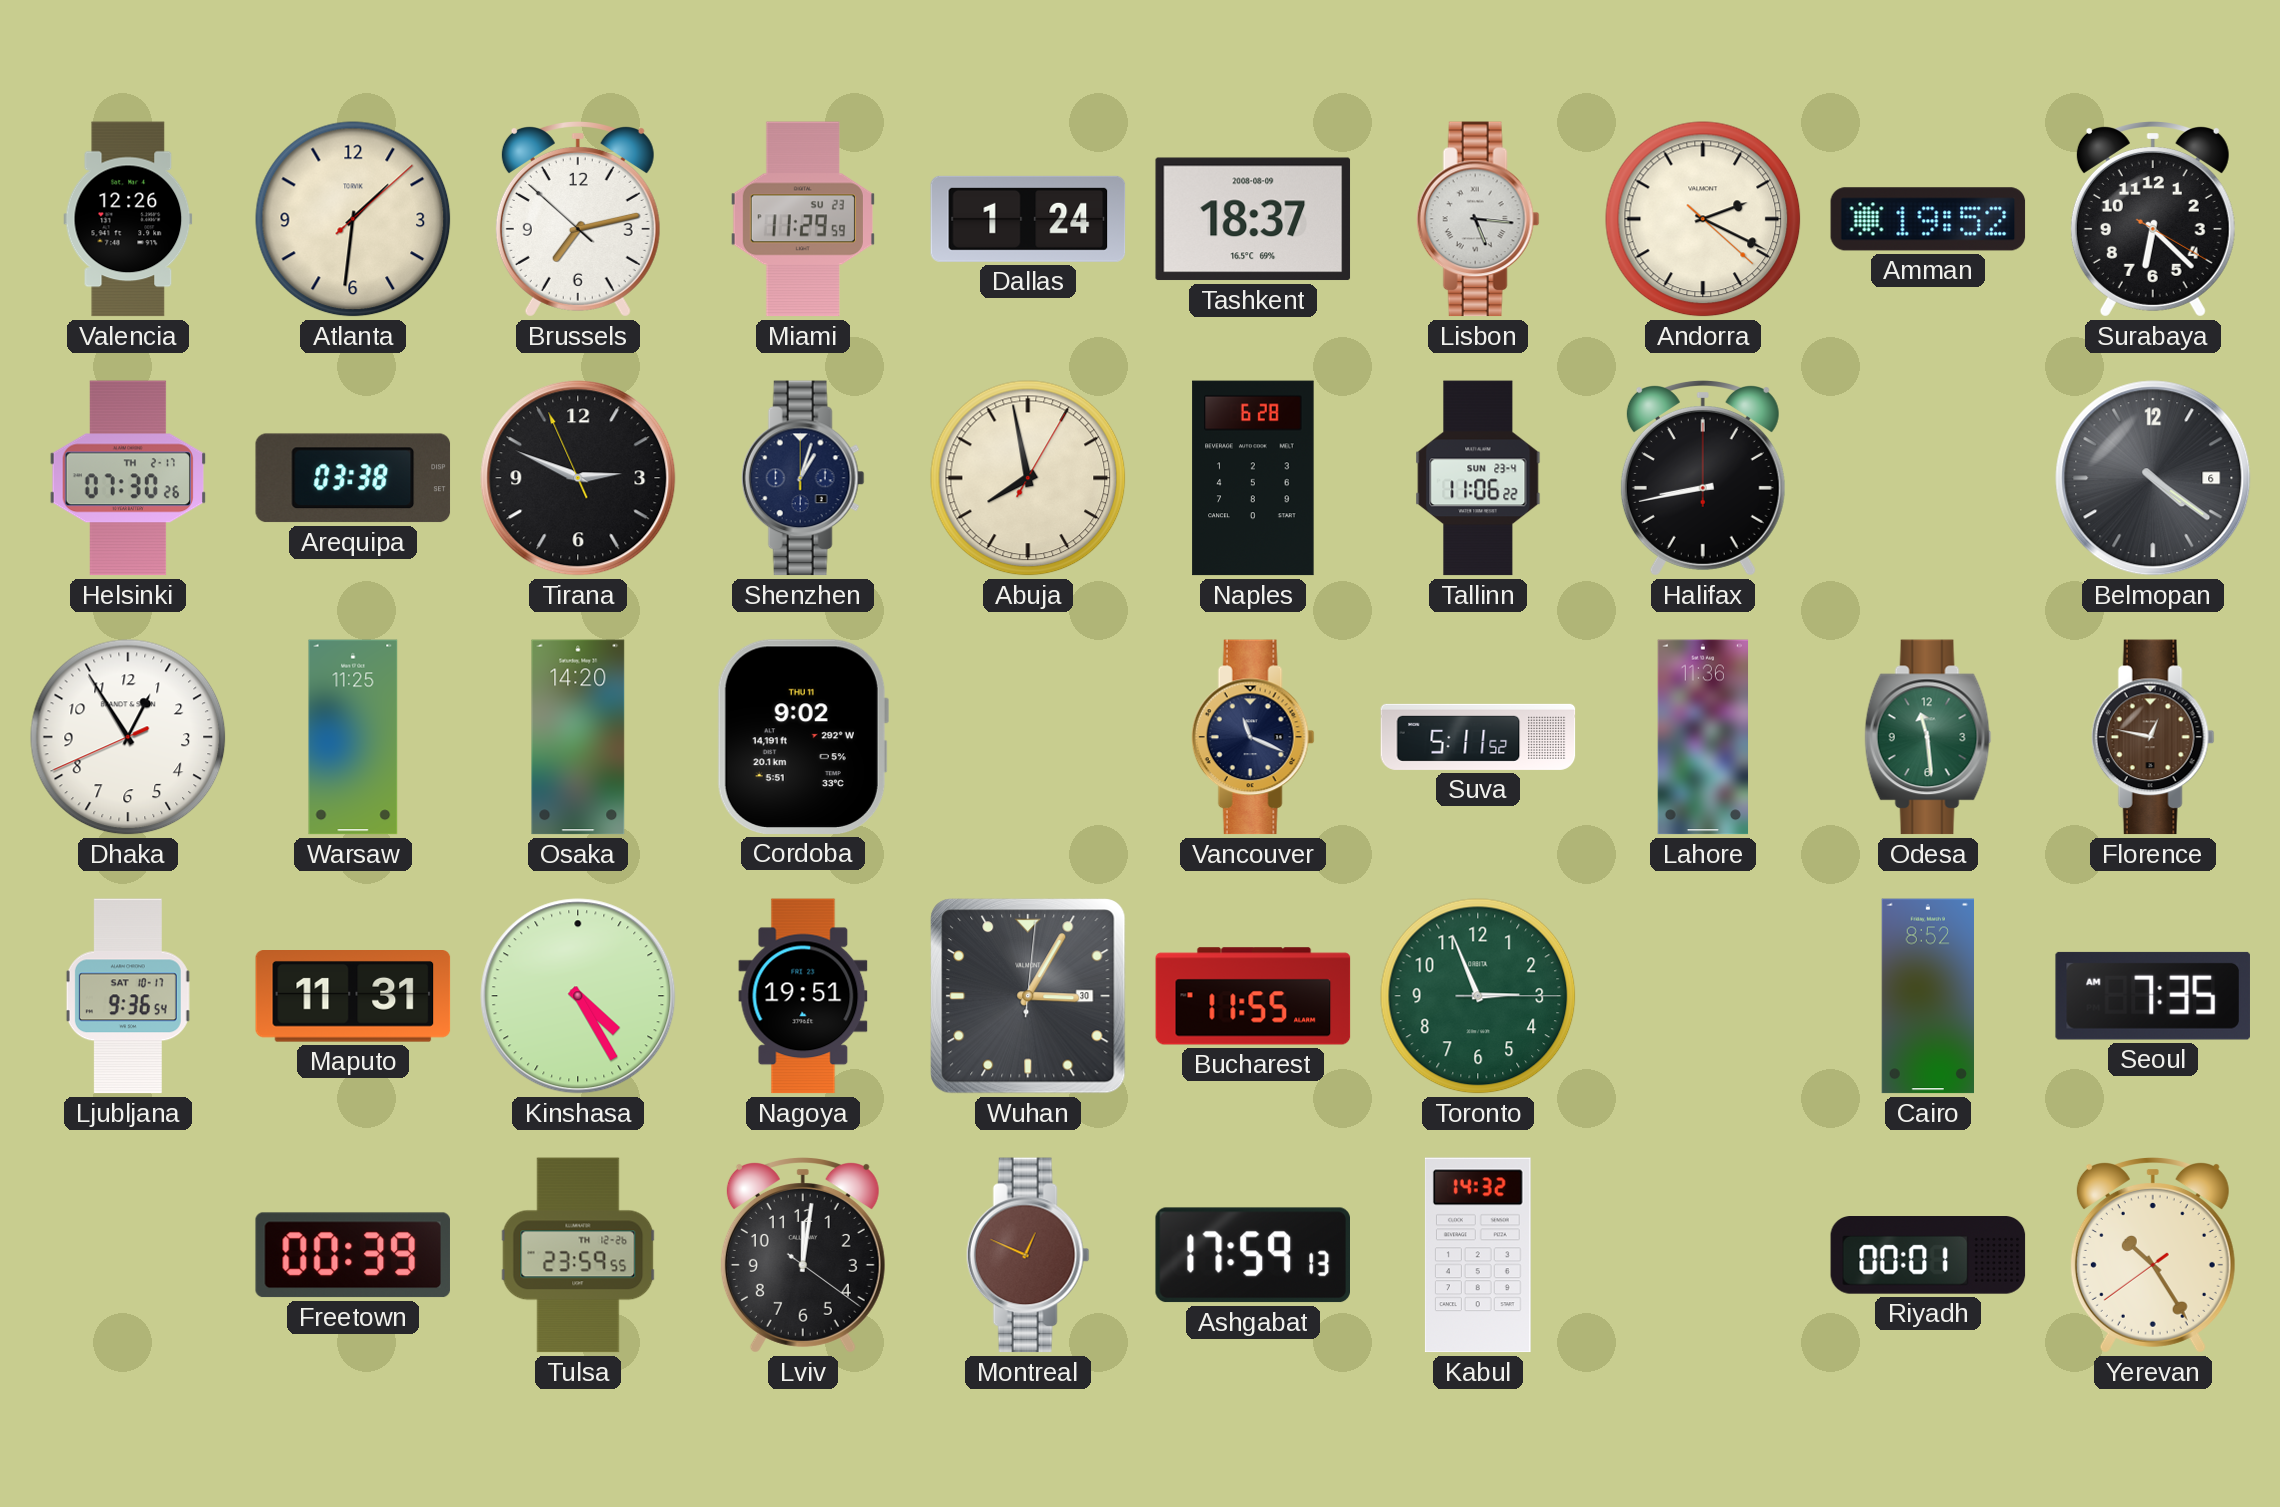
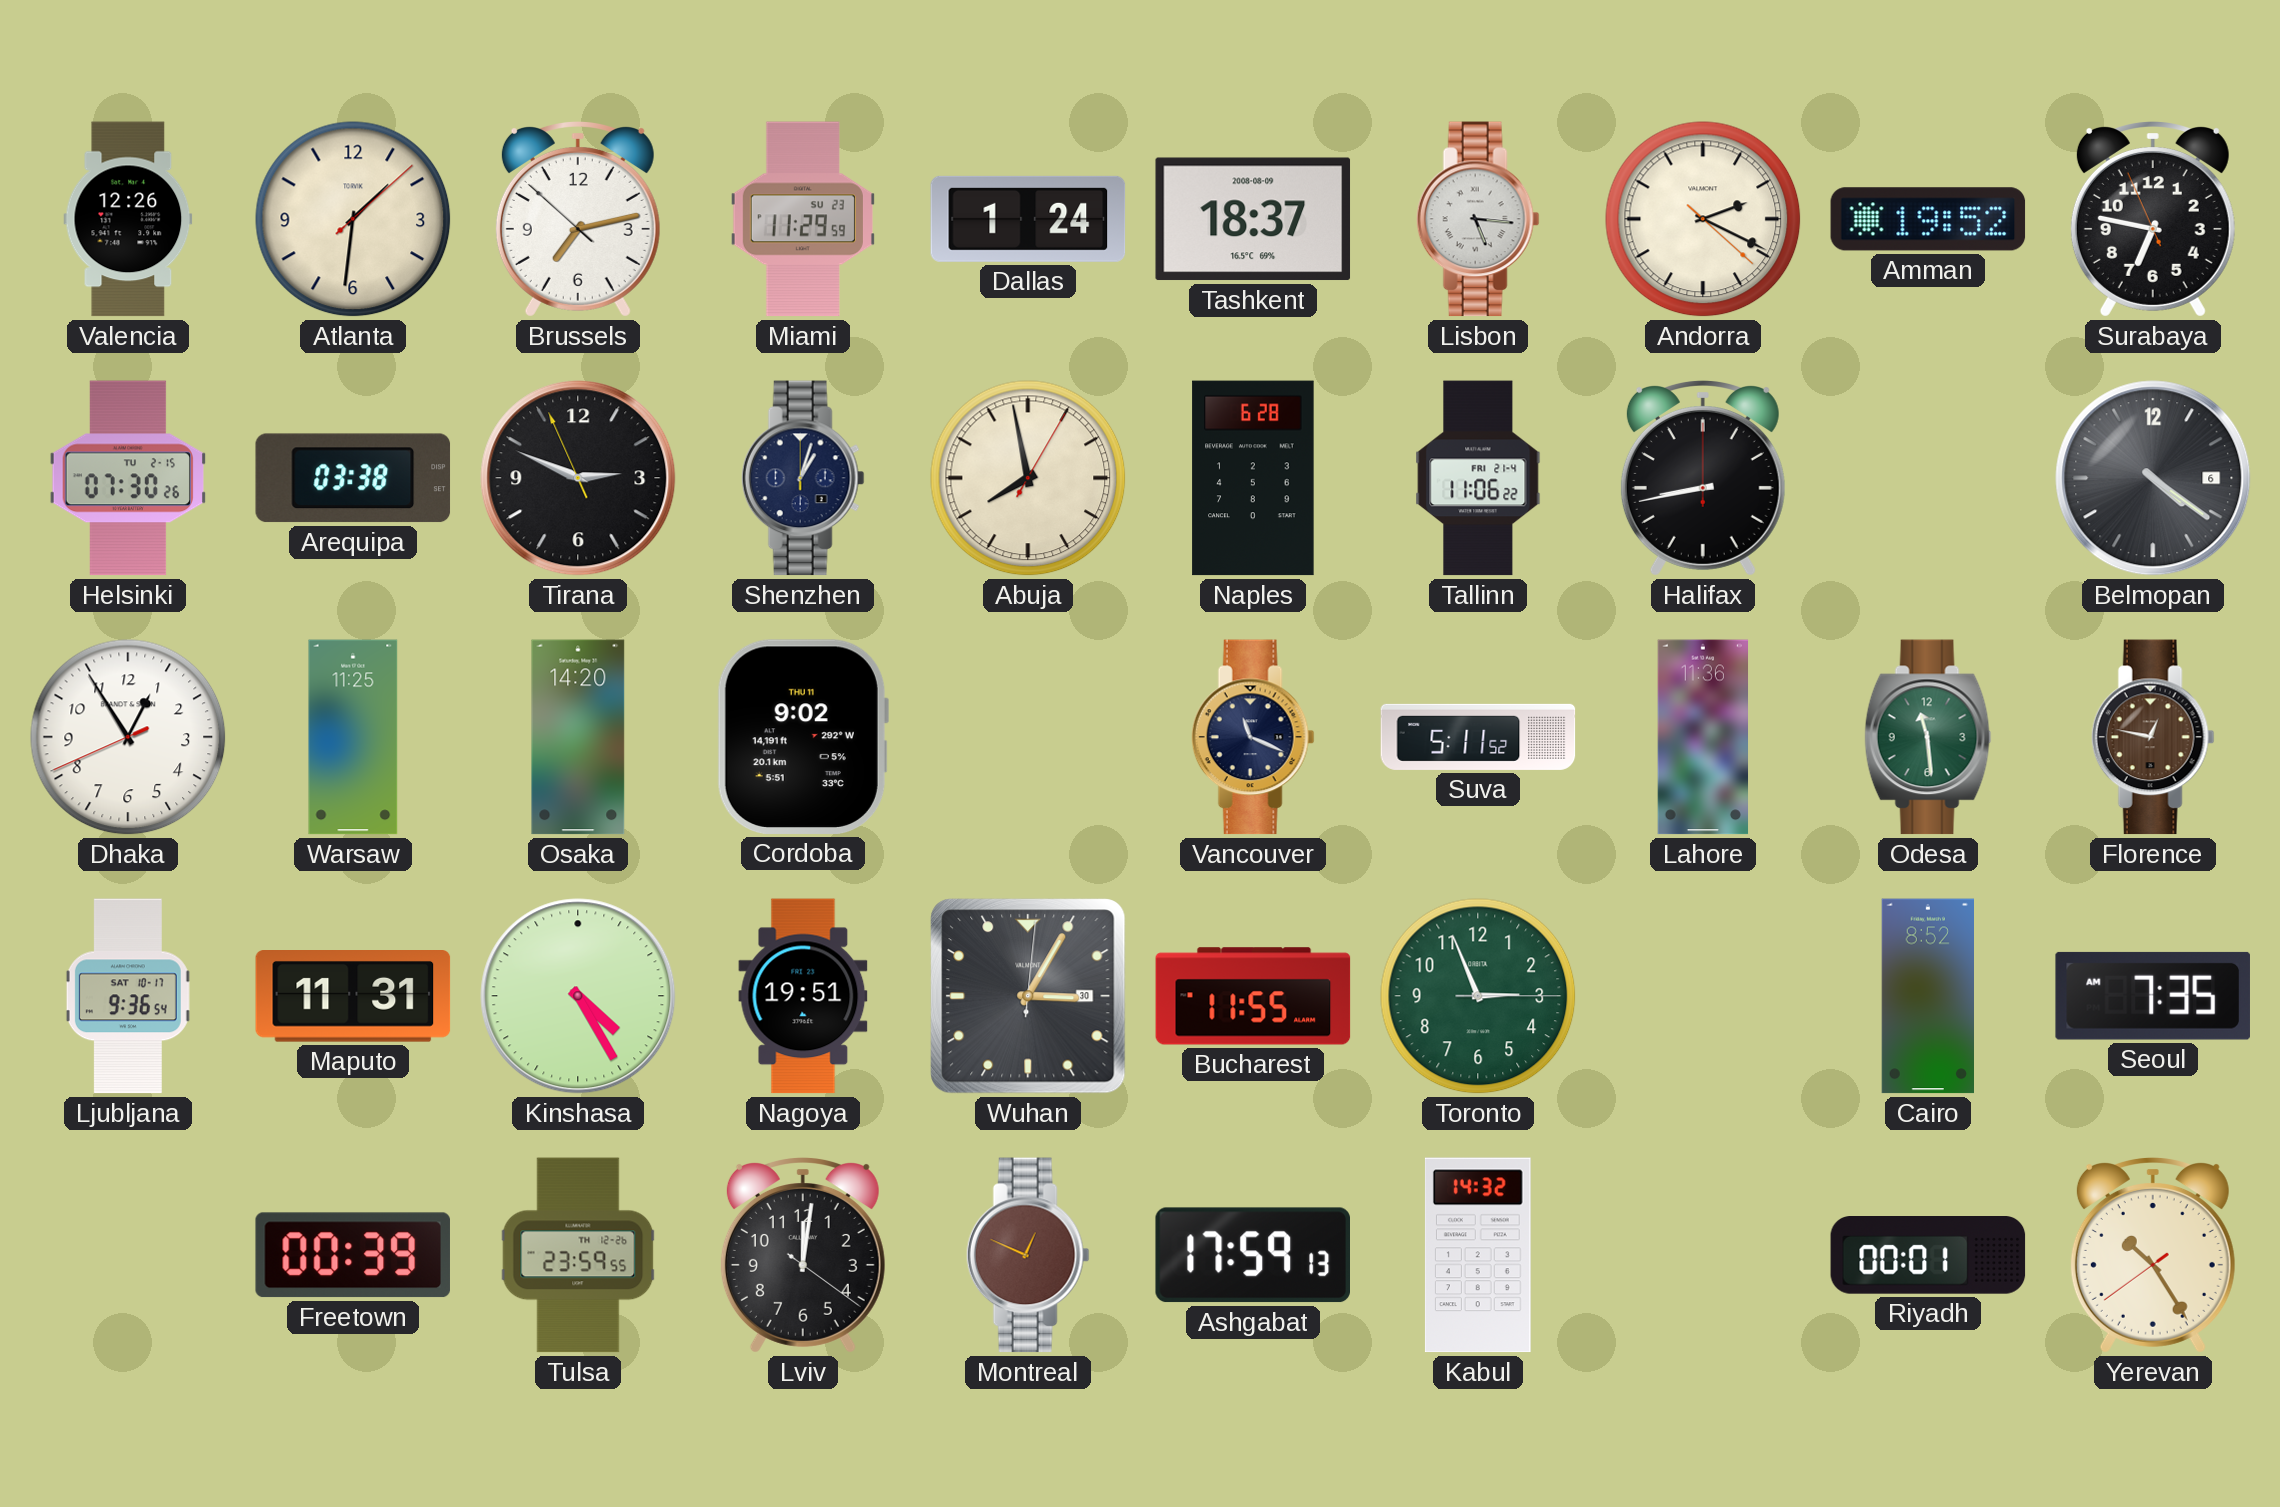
Surabaya: 6:22 -> 6:46 (2153, 220)
Helsinki date: TH 2-17 -> TU 2-15 (128, 478)
Tallinn date: SUN 23-4 -> FRI 21-4 (1478, 478)
